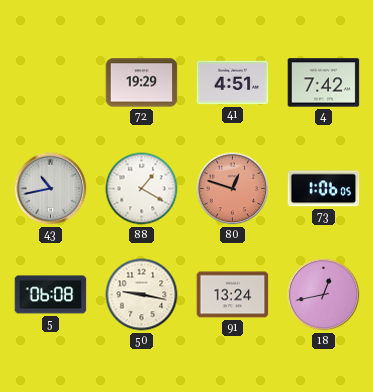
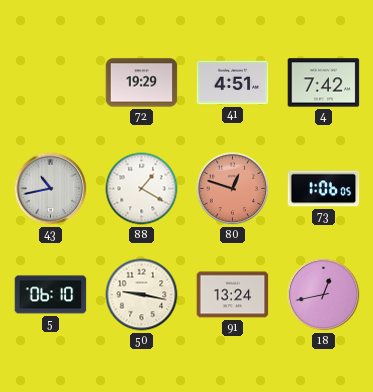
5: 06:08 -> 06:10 (51, 295)
